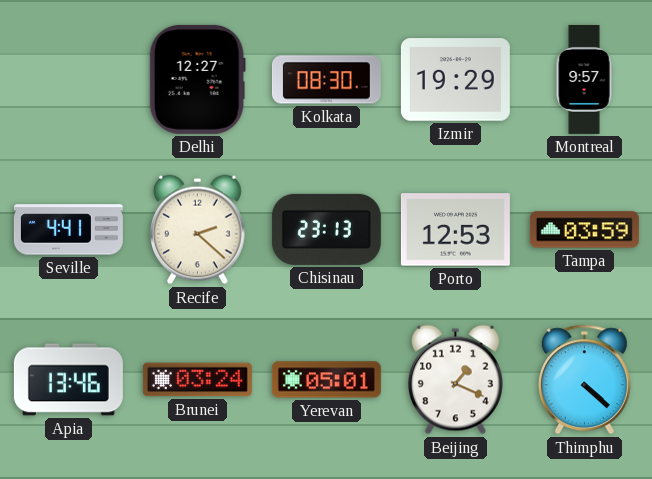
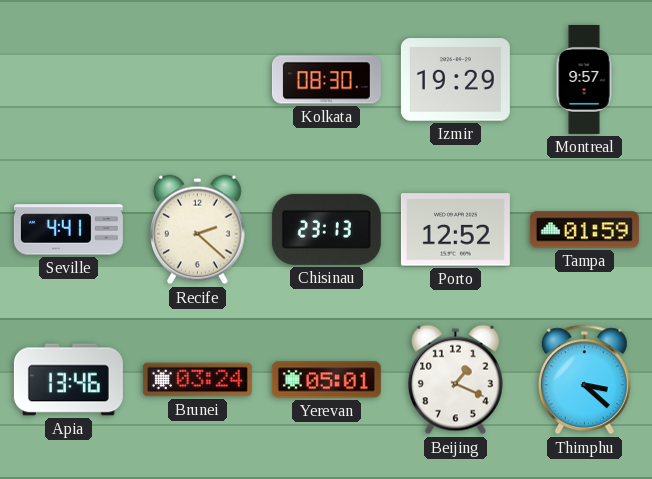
Delhi: 12:27 -> none (197, 79)
Porto: 12:53 -> 12:52 (455, 230)
Tampa: 03:59 -> 01:59 (584, 230)
Thimphu: 4:22 -> 3:22 (584, 380)
